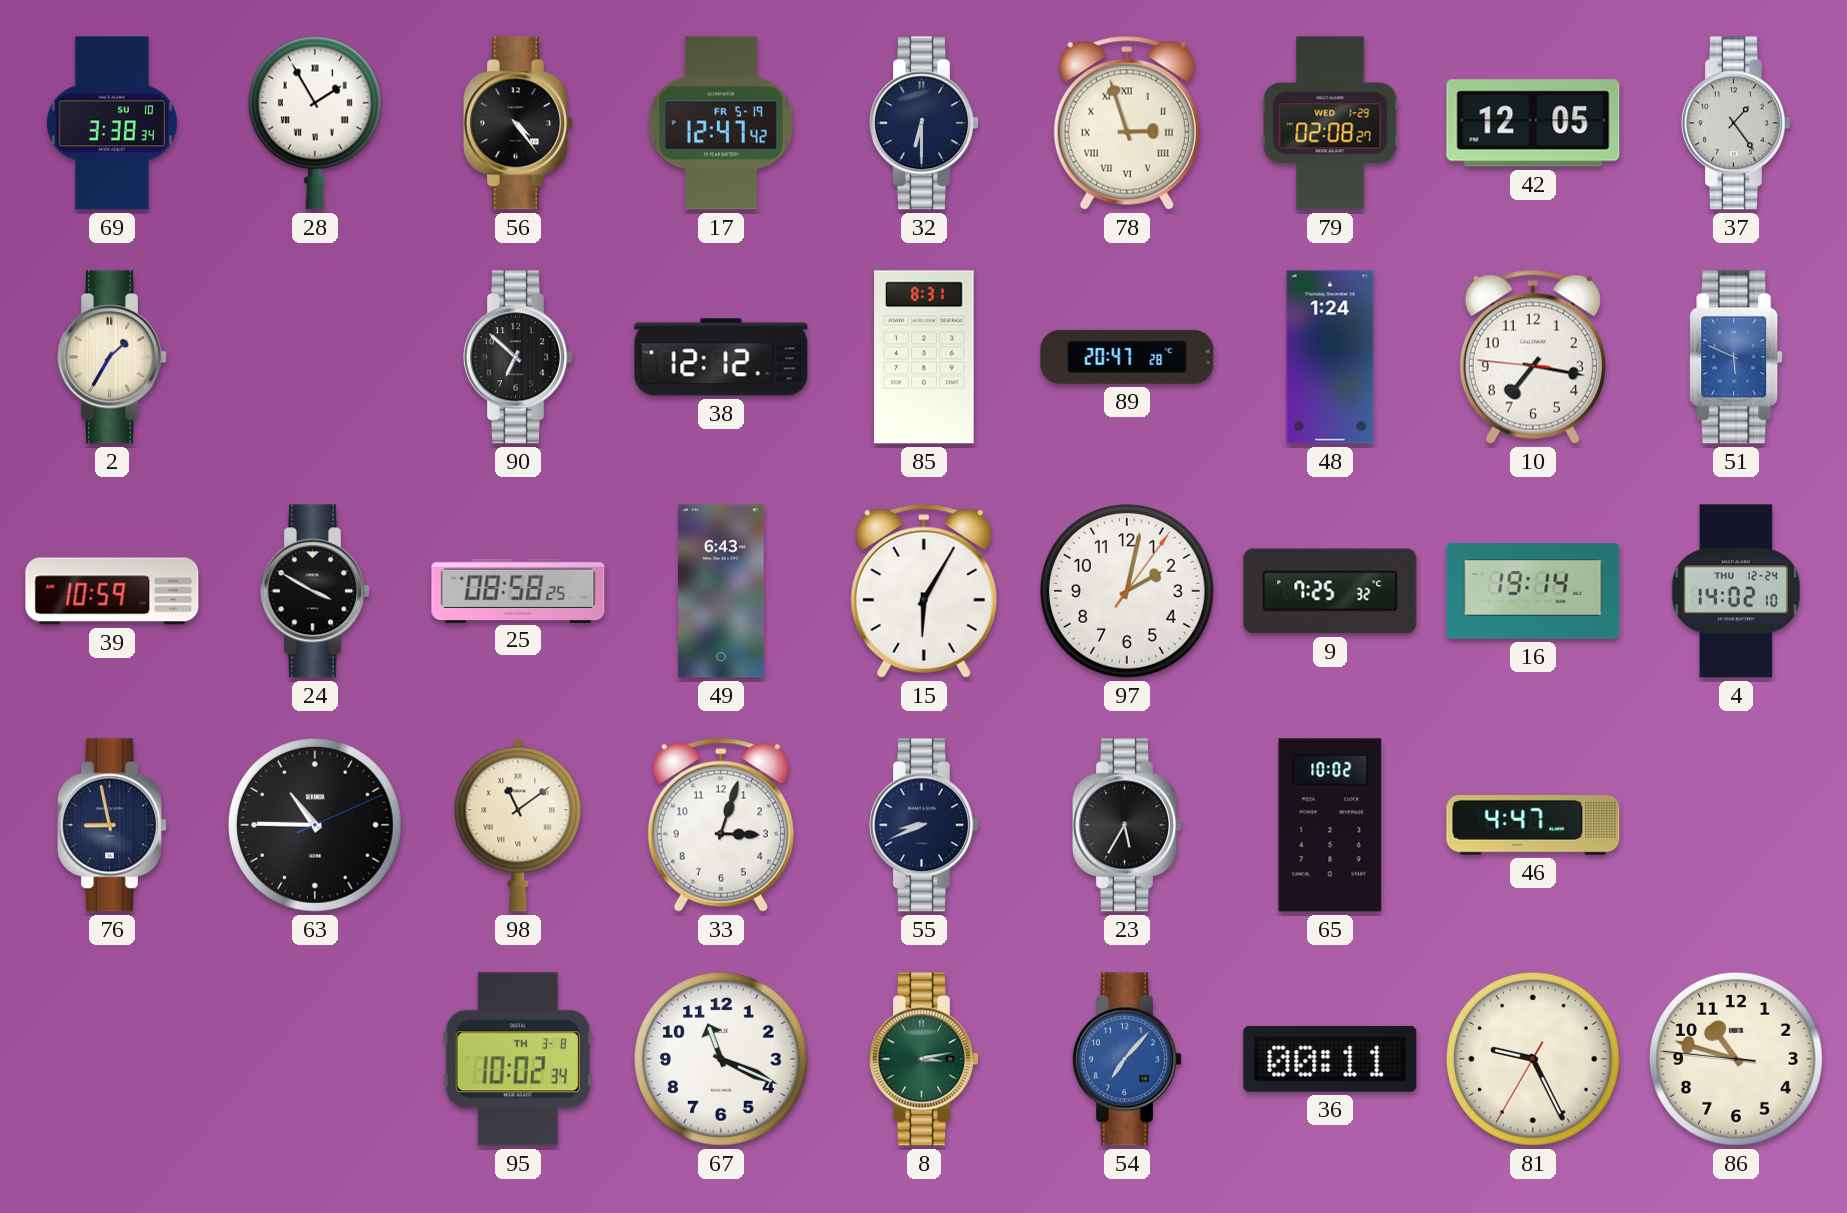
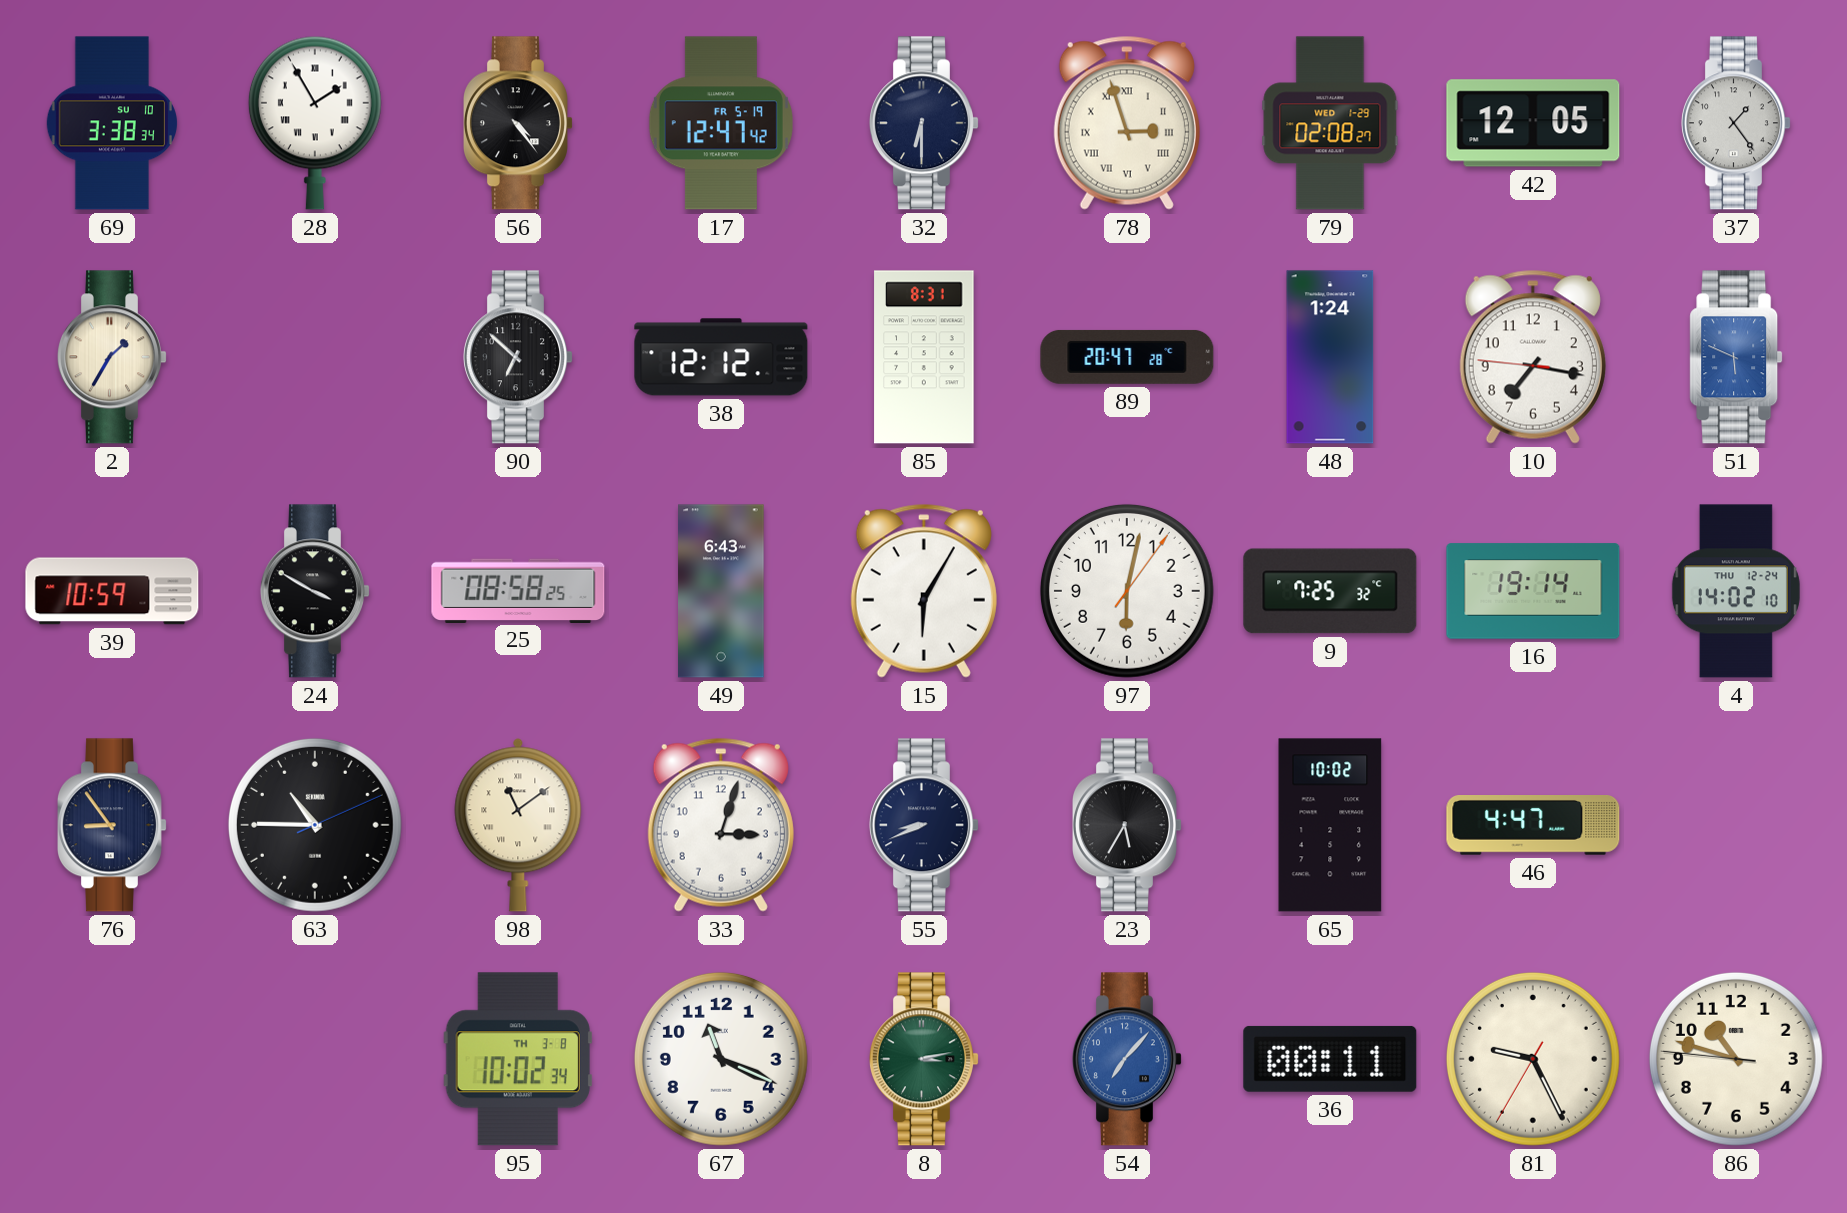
97: 2:02 -> 6:02 (1127, 591)
76: 8:58 -> 8:54 (112, 825)
